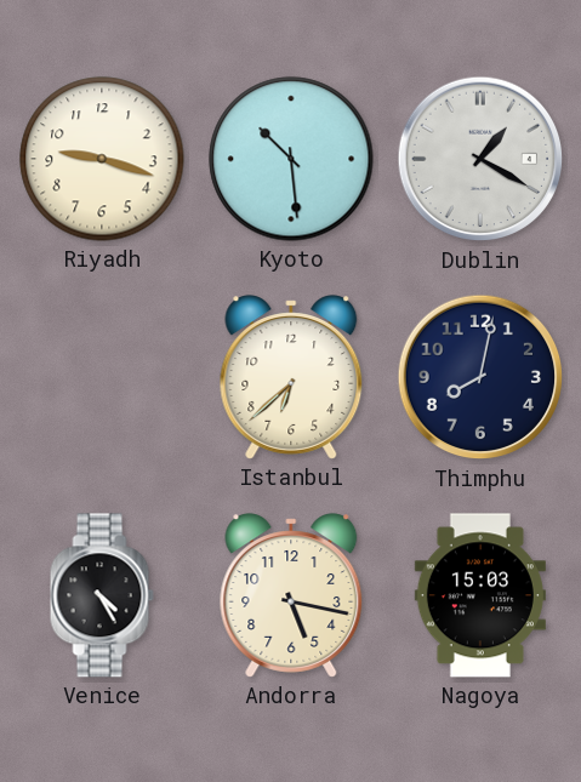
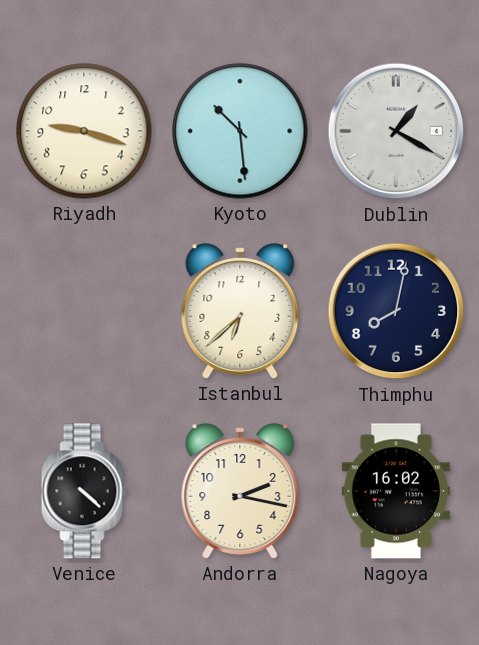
Venice: 4:25 -> 4:22 (84, 491)
Andorra: 5:17 -> 2:17 (240, 491)
Nagoya: 15:03 -> 16:02 (396, 491)
